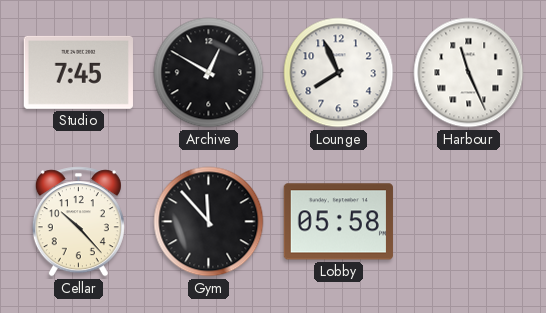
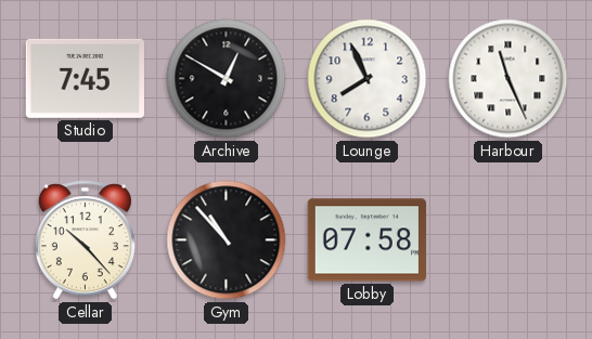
Gym: 11:53 -> 10:53 (227, 240)
Lobby: 05:58 -> 07:58 (366, 240)
